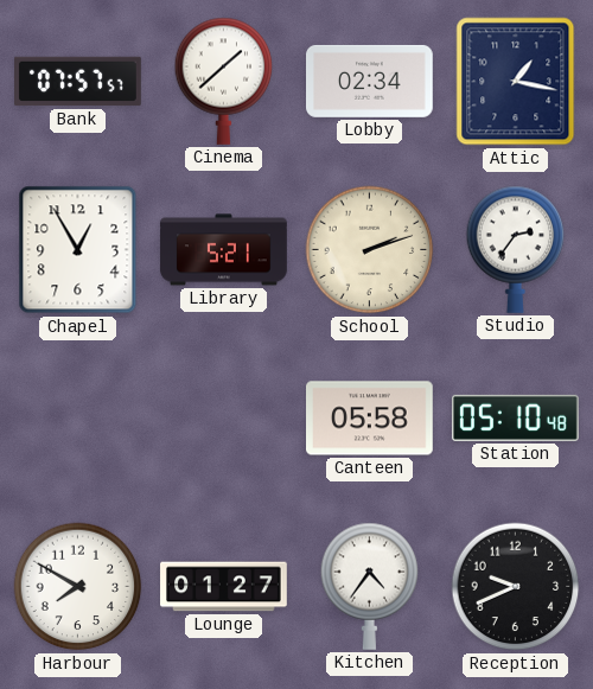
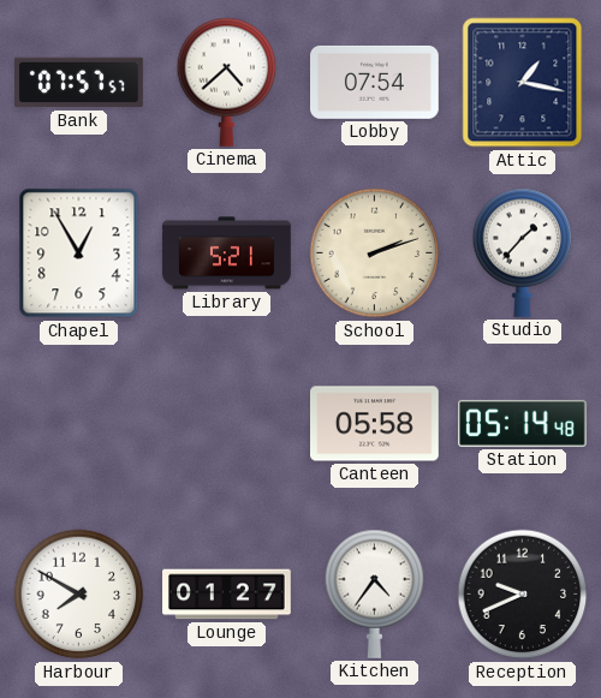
Cinema: 1:38 -> 4:38 (227, 82)
Lobby: 02:34 -> 07:54 (375, 82)
Studio: 2:36 -> 1:37 (523, 252)
Station: 05:10 -> 05:14 (523, 423)
